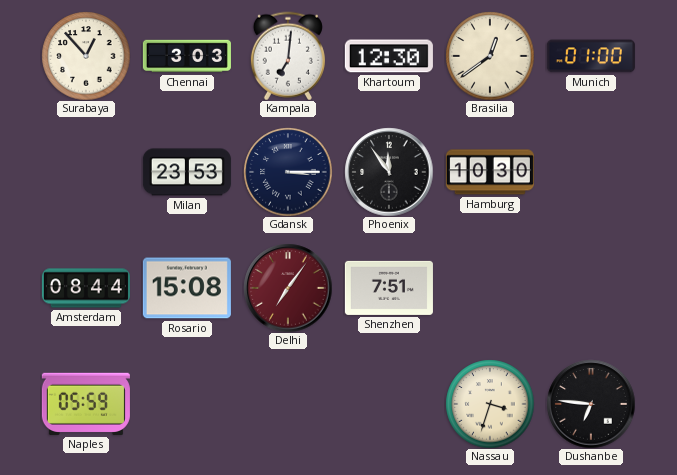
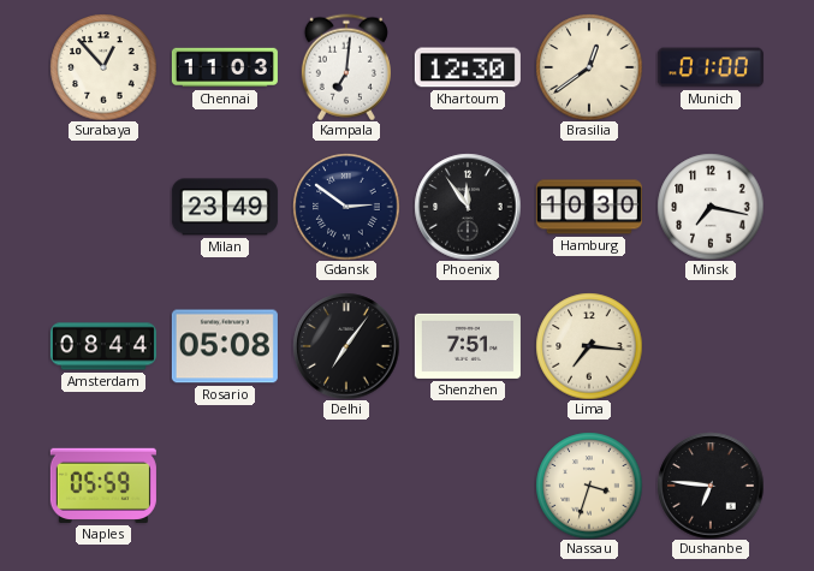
Chennai: 3:03 -> 11:03 (225, 67)
Milan: 23:53 -> 23:49 (225, 207)
Gdansk: 3:15 -> 2:51 (346, 207)
Minsk: none -> 7:17 (711, 207)
Rosario: 15:08 -> 05:08 (225, 346)
Delhi dial: burgundy -> black (346, 346)
Lima: none -> 7:16 (589, 346)
